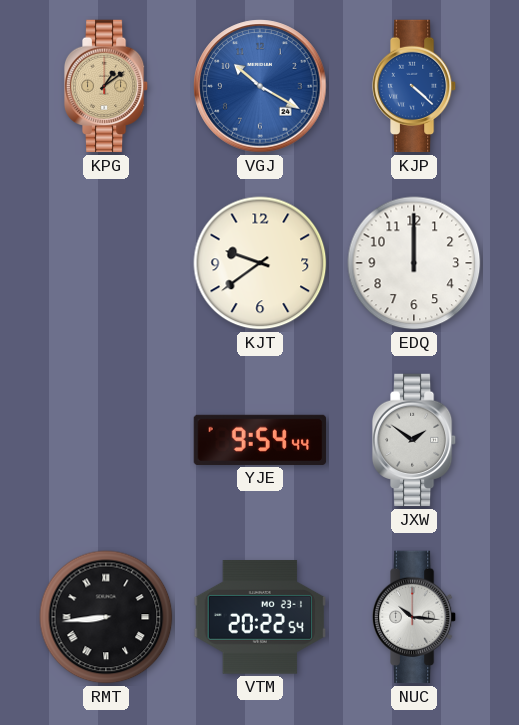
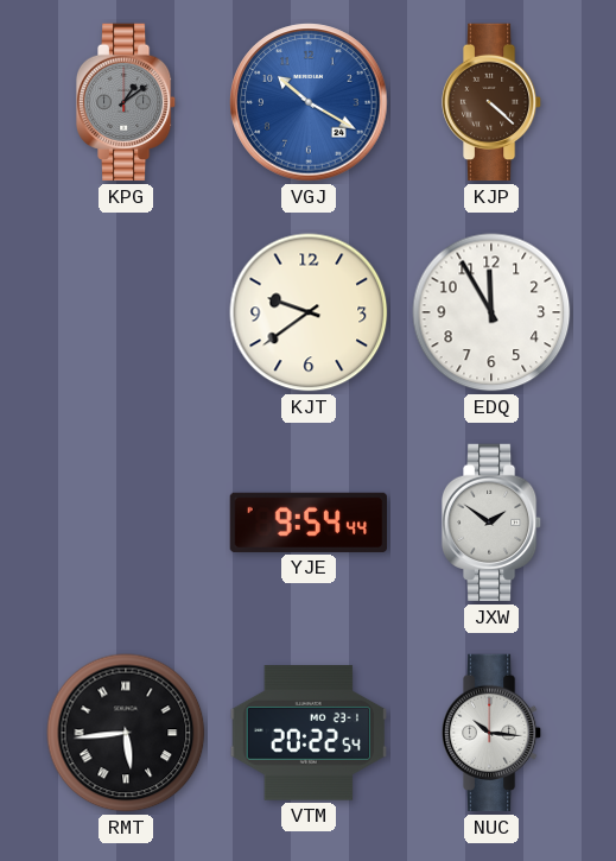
KPG dial: champagne -> grey (126, 102)
KJP dial: blue -> brown (491, 102)
EDQ: 12:00 -> 11:55 (491, 312)
RMT: 8:44 -> 5:44 (126, 733)
